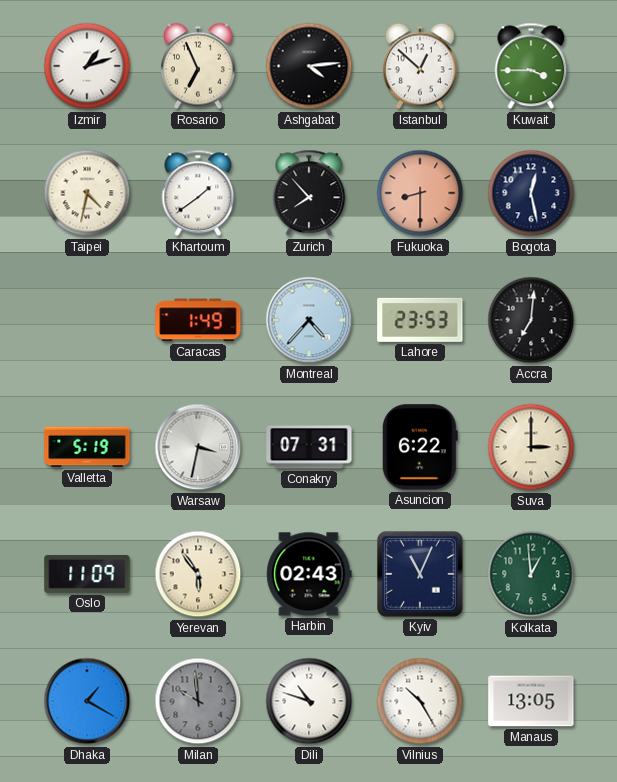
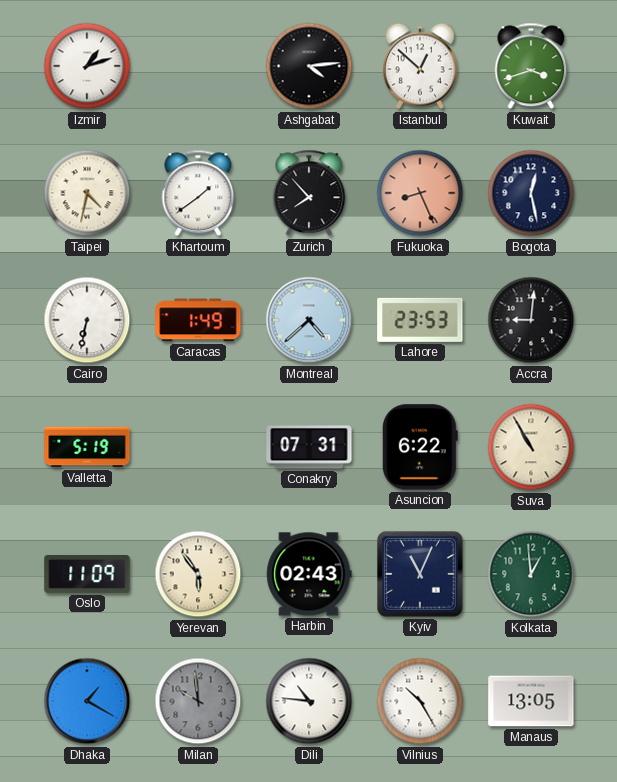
Rosario: 6:56 -> none (198, 66)
Kuwait: 3:45 -> 3:42 (531, 66)
Fukuoka: 8:30 -> 8:26 (420, 193)
Cairo: none -> 6:32 (87, 320)
Montreal: 4:37 -> 4:38 (309, 320)
Accra: 7:01 -> 9:01 (531, 320)
Warsaw: 3:32 -> none (198, 447)
Suva: 3:00 -> 10:55 (531, 447)
Dili: 10:48 -> 10:46 (309, 701)
